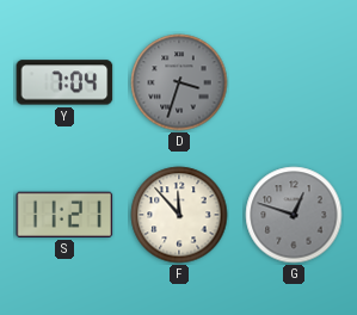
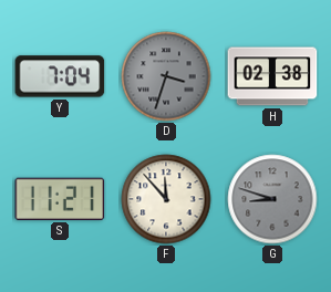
H: none -> 02:38 (272, 76)
G: 12:48 -> 8:48 (272, 199)
